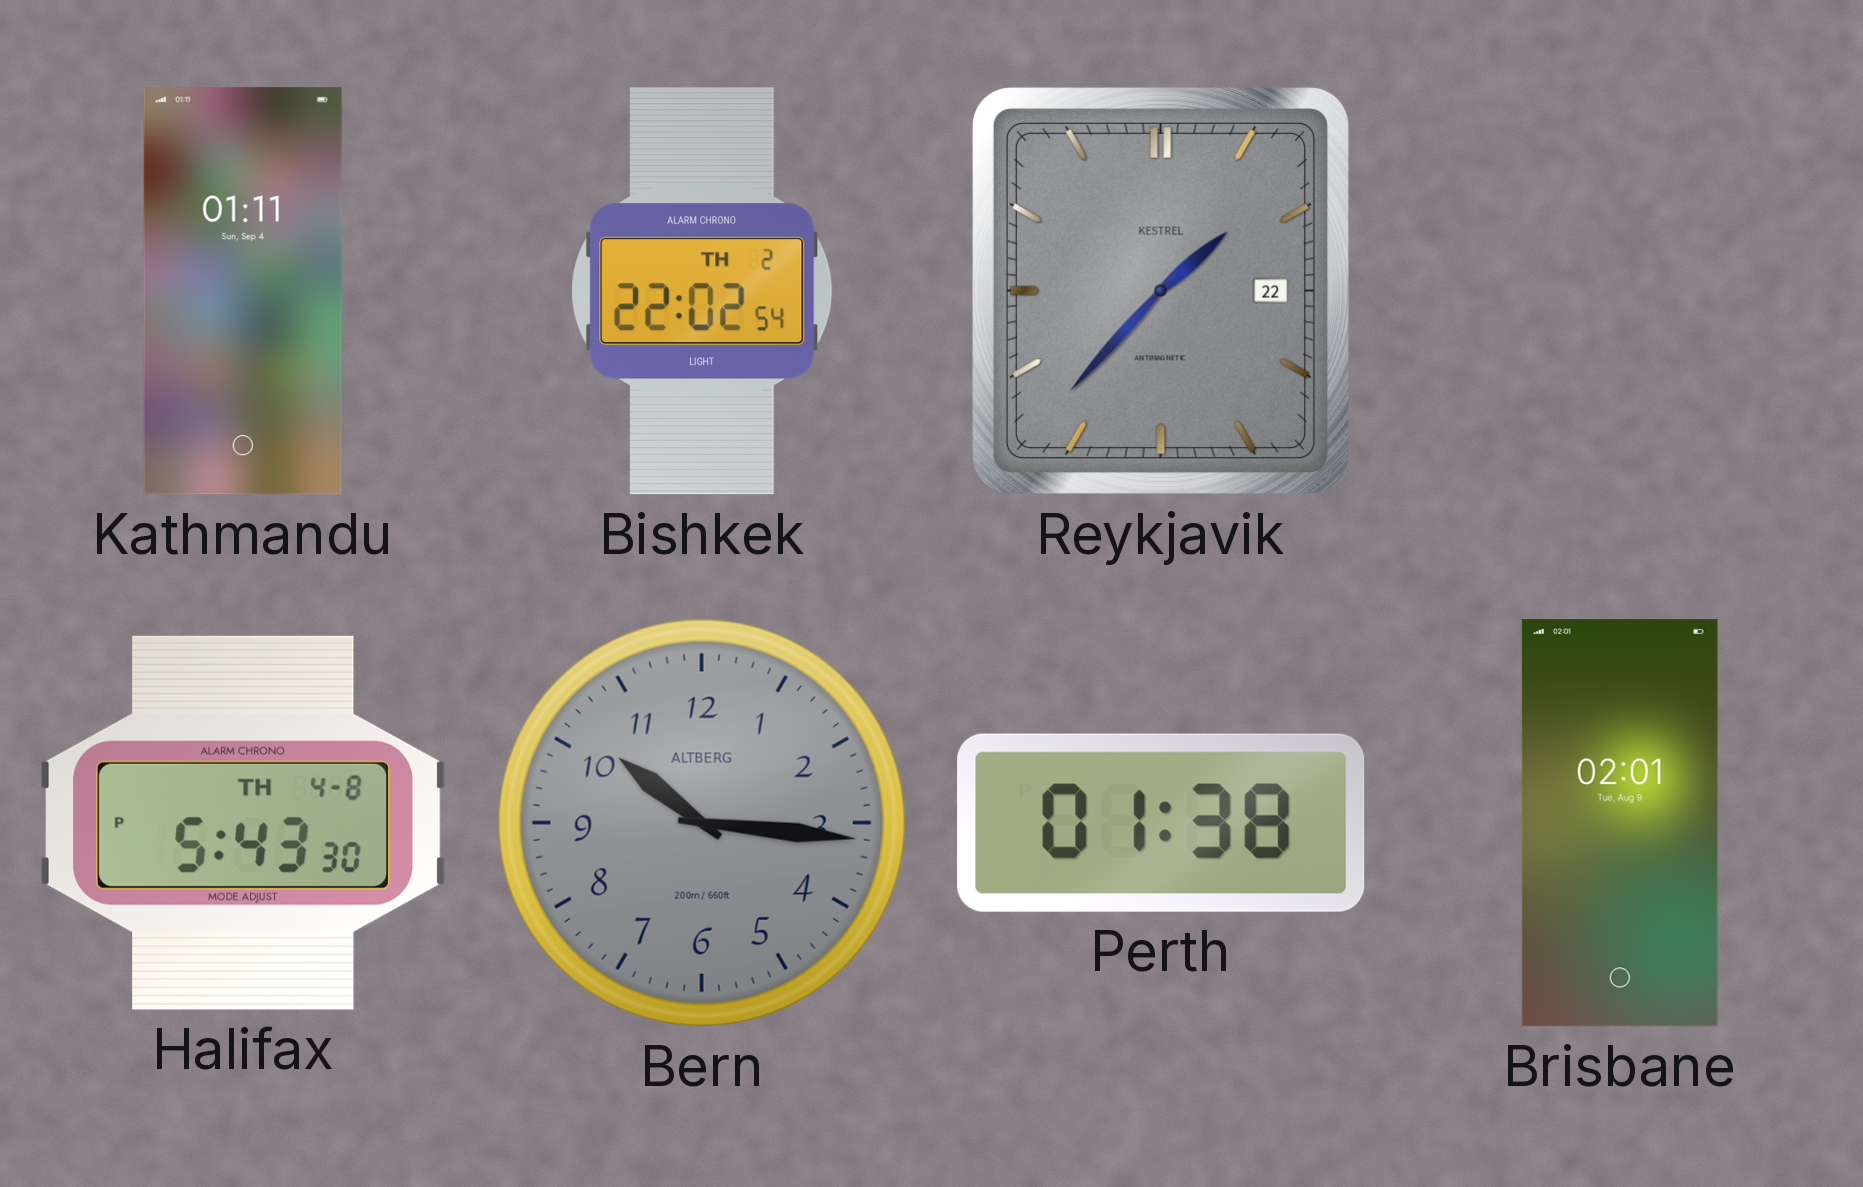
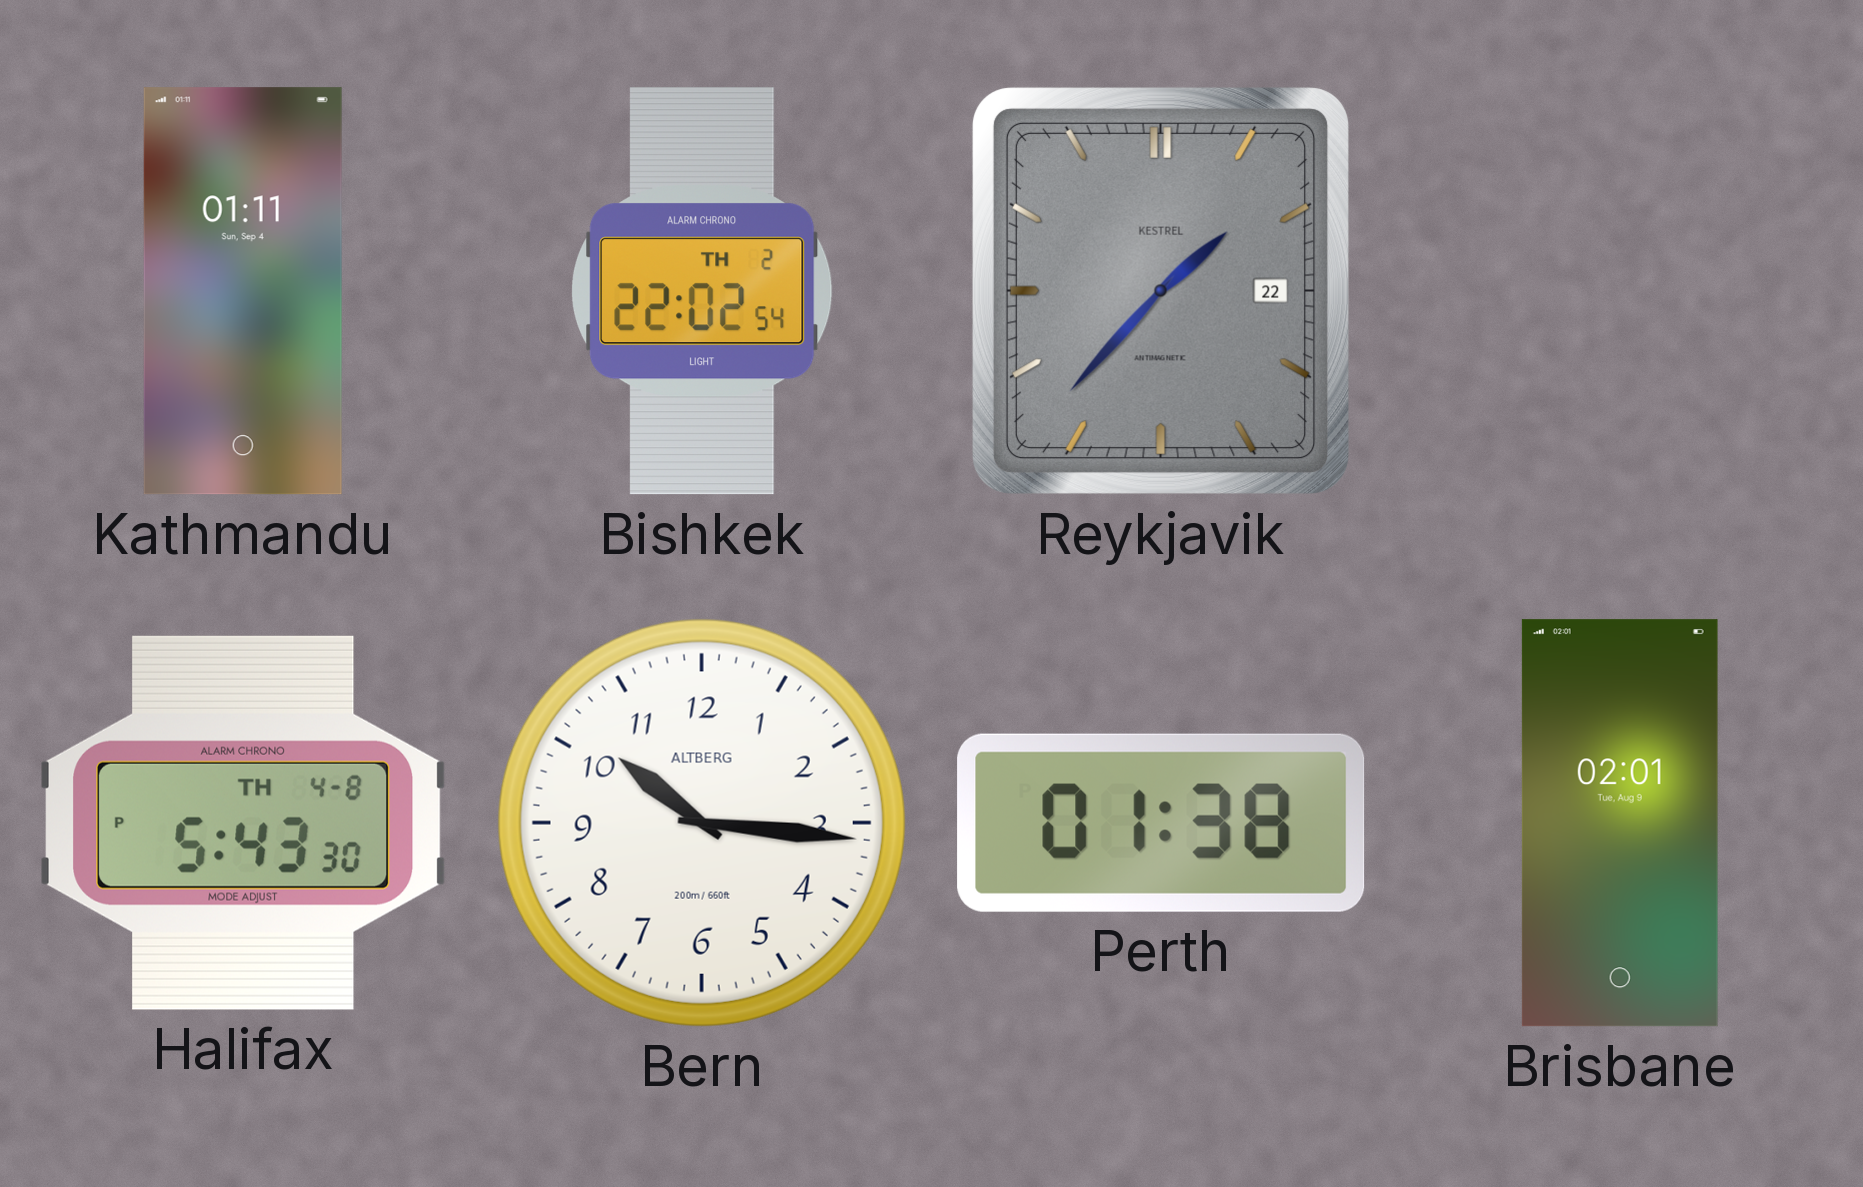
Bern dial: grey -> white (702, 823)
